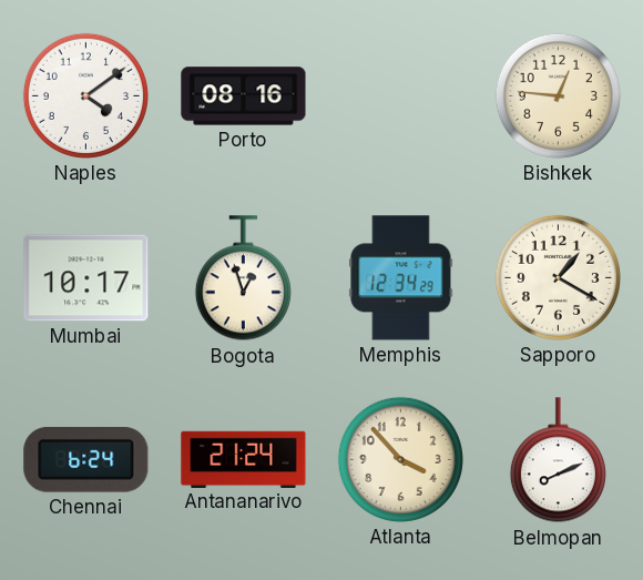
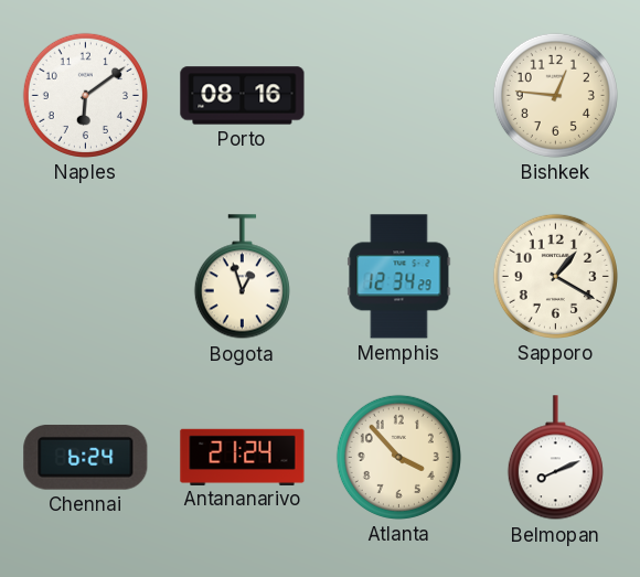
Naples: 4:09 -> 6:09 (85, 95)
Mumbai: 10:17 -> none (86, 278)
